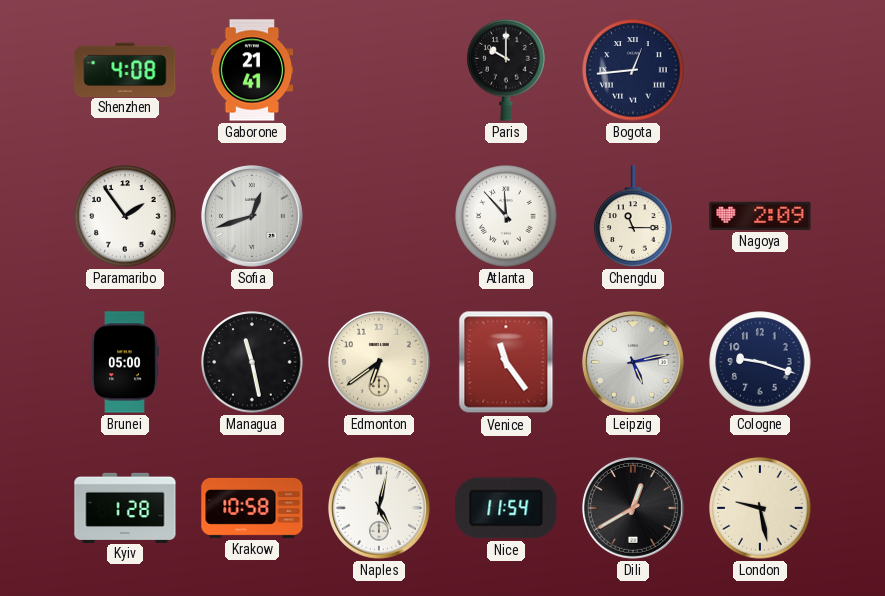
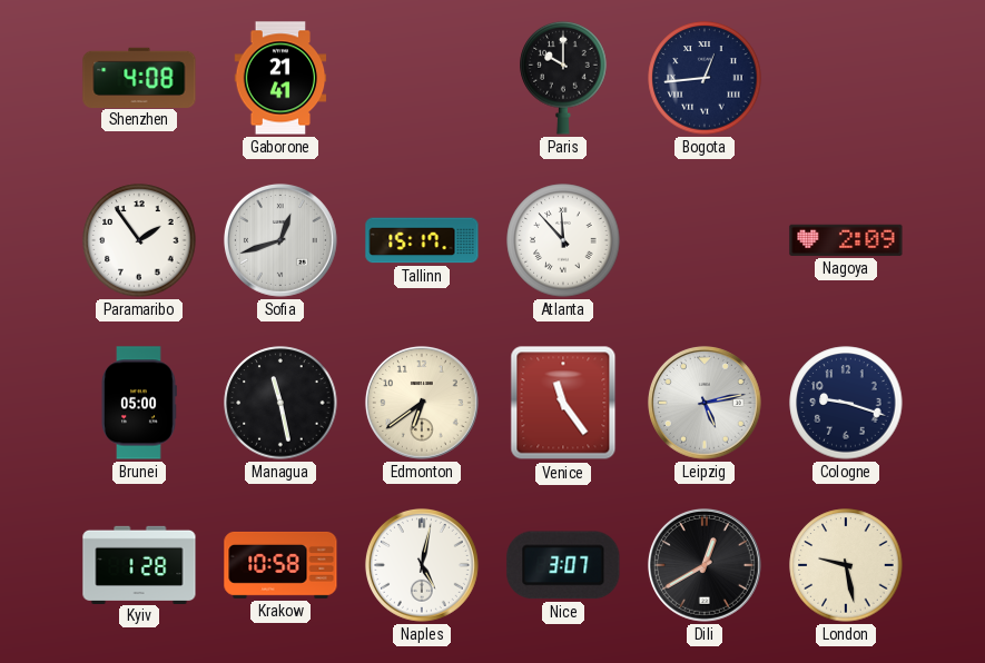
Tallinn: none -> 15:17 (422, 240)
Chengdu: 11:15 -> none (633, 216)
Nice: 11:54 -> 3:07 (563, 565)
